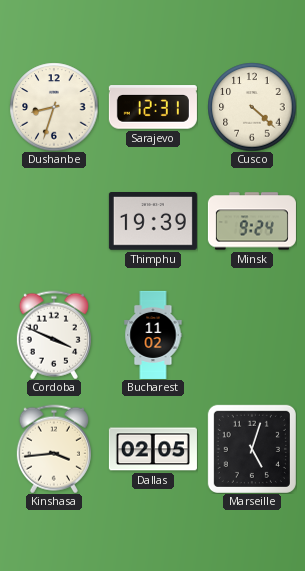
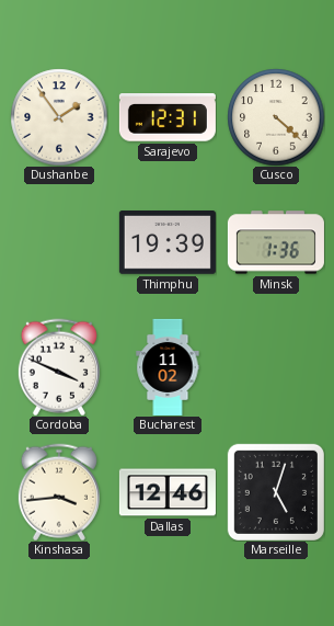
Dushanbe: 8:33 -> 1:54 (59, 117)
Minsk: 9:24 -> 1:36 (276, 242)
Dallas: 02:05 -> 12:46 (168, 492)
